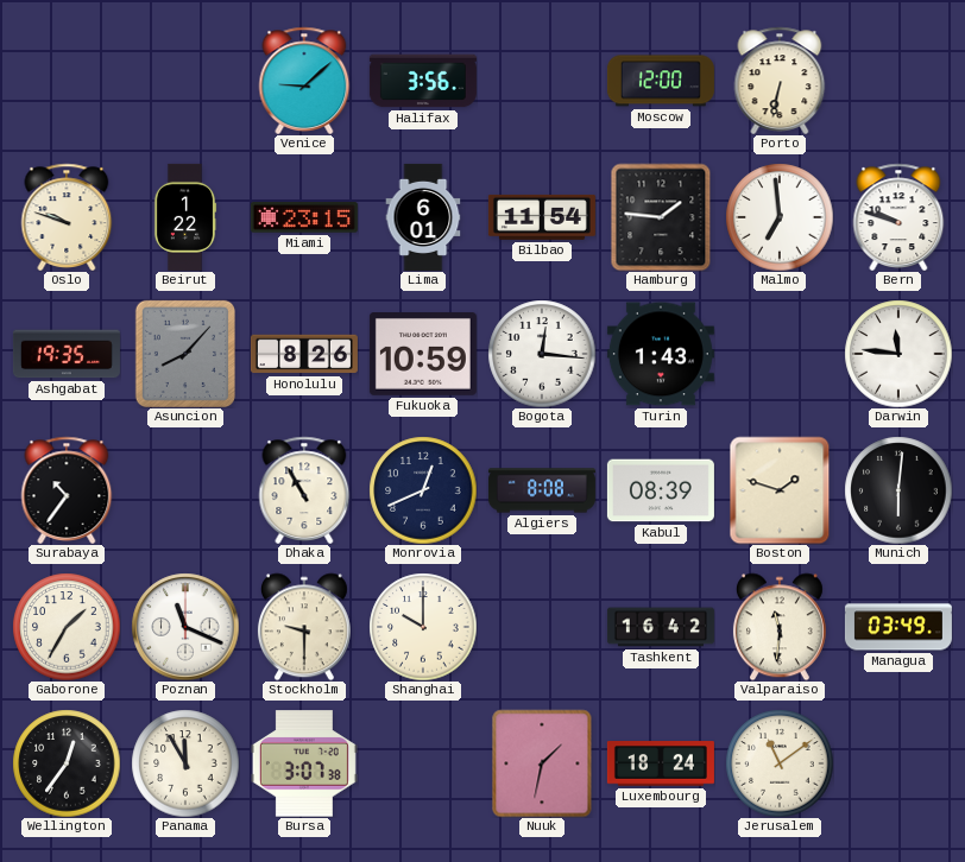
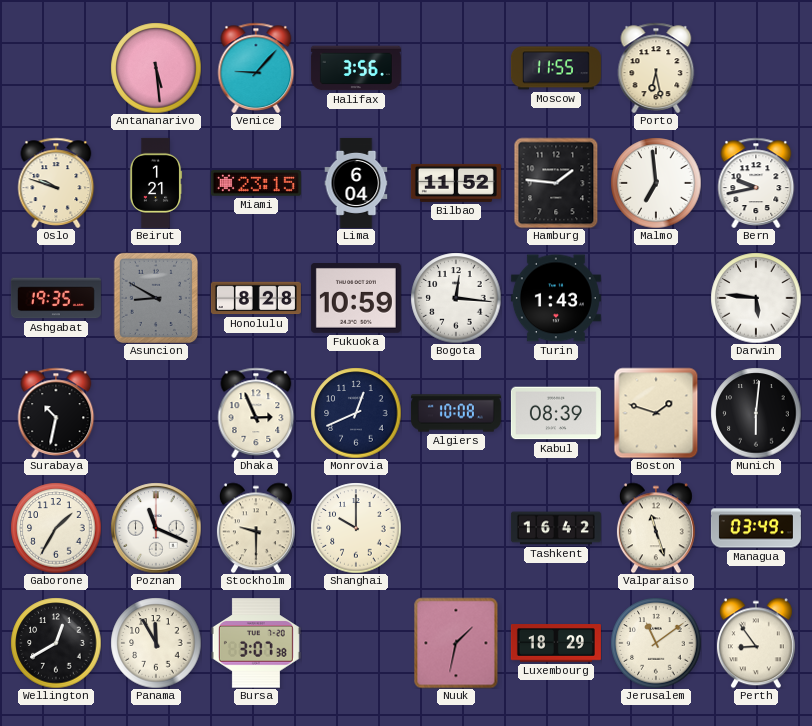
Antananarivo: none -> 5:29 (156, 68)
Venice: 9:08 -> 9:07 (256, 67)
Moscow: 12:00 -> 11:55 (556, 68)
Porto: 6:32 -> 6:28 (656, 67)
Beirut: 1:22 -> 1:21 (156, 183)
Lima: 6:01 -> 6:04 (356, 183)
Bilbao: 11:54 -> 11:52 (456, 183)
Bern: 9:48 -> 9:43 (756, 182)
Asuncion: 8:07 -> 8:50 (156, 298)
Honolulu: 8:26 -> 8:28 (256, 298)
Darwin: 11:46 -> 5:46 (756, 298)
Surabaya: 10:36 -> 10:32 (56, 412)
Dhaka: 10:55 -> 2:56 (256, 412)
Algiers: 8:08 -> 10:08 (456, 413)
Valparaiso: 11:31 -> 11:27 (656, 528)
Wellington: 12:36 -> 12:40 (56, 643)
Luxembourg: 18:24 -> 18:29 (556, 643)
Perth: none -> 8:54 (756, 643)
